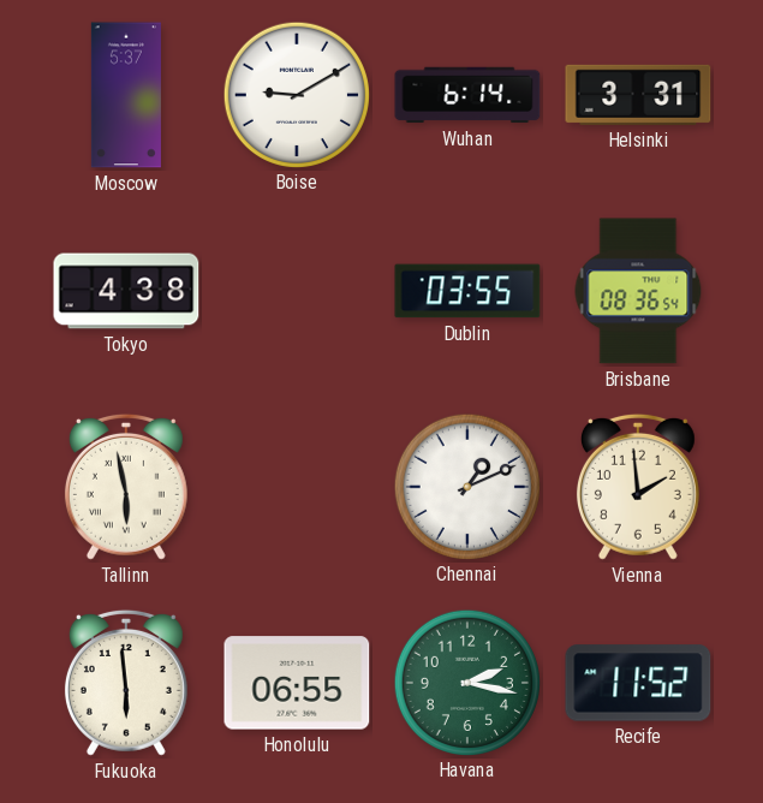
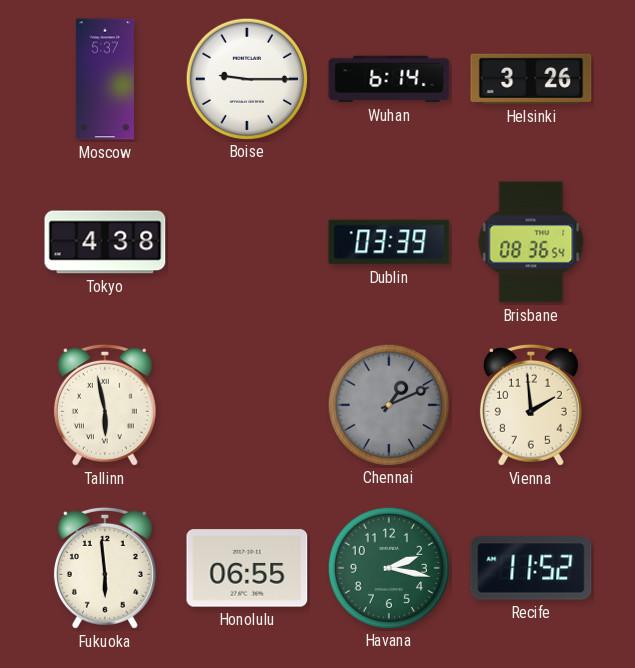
Boise: 9:10 -> 9:15 (246, 78)
Helsinki: 3:31 -> 3:26 (531, 79)
Dublin: 03:55 -> 03:39 (389, 242)
Chennai dial: white -> grey (388, 404)
